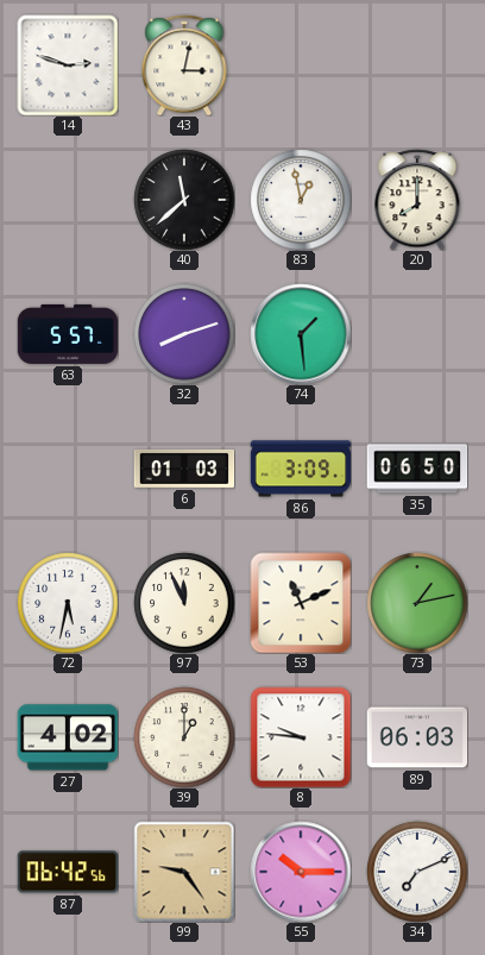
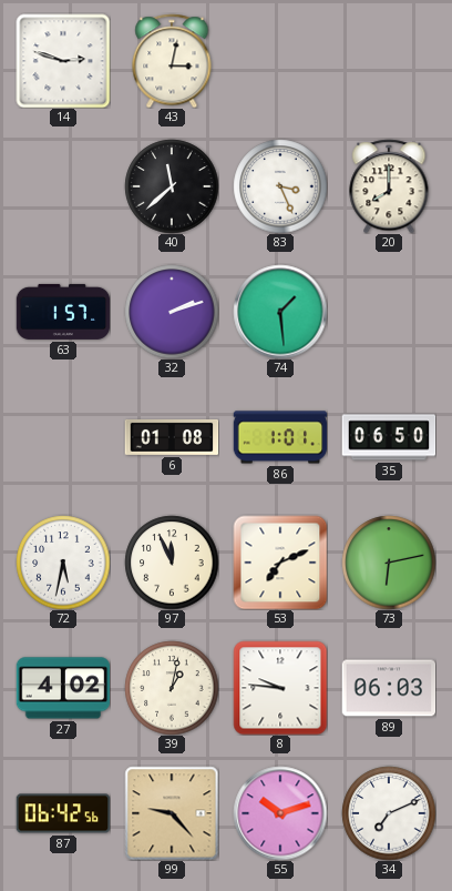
83: 12:58 -> 3:26 (280, 186)
63: 5:57 -> 1:57 (63, 312)
32: 8:12 -> 2:12 (172, 312)
6: 01:03 -> 01:08 (172, 437)
86: 3:09 -> 1:01 (280, 437)
53: 11:11 -> 7:11 (280, 563)
73: 1:13 -> 6:13 (389, 563)
39: 1:00 -> 1:02 (172, 688)
99: 9:24 -> 9:23 (172, 813)
55: 10:15 -> 10:12 (280, 813)
